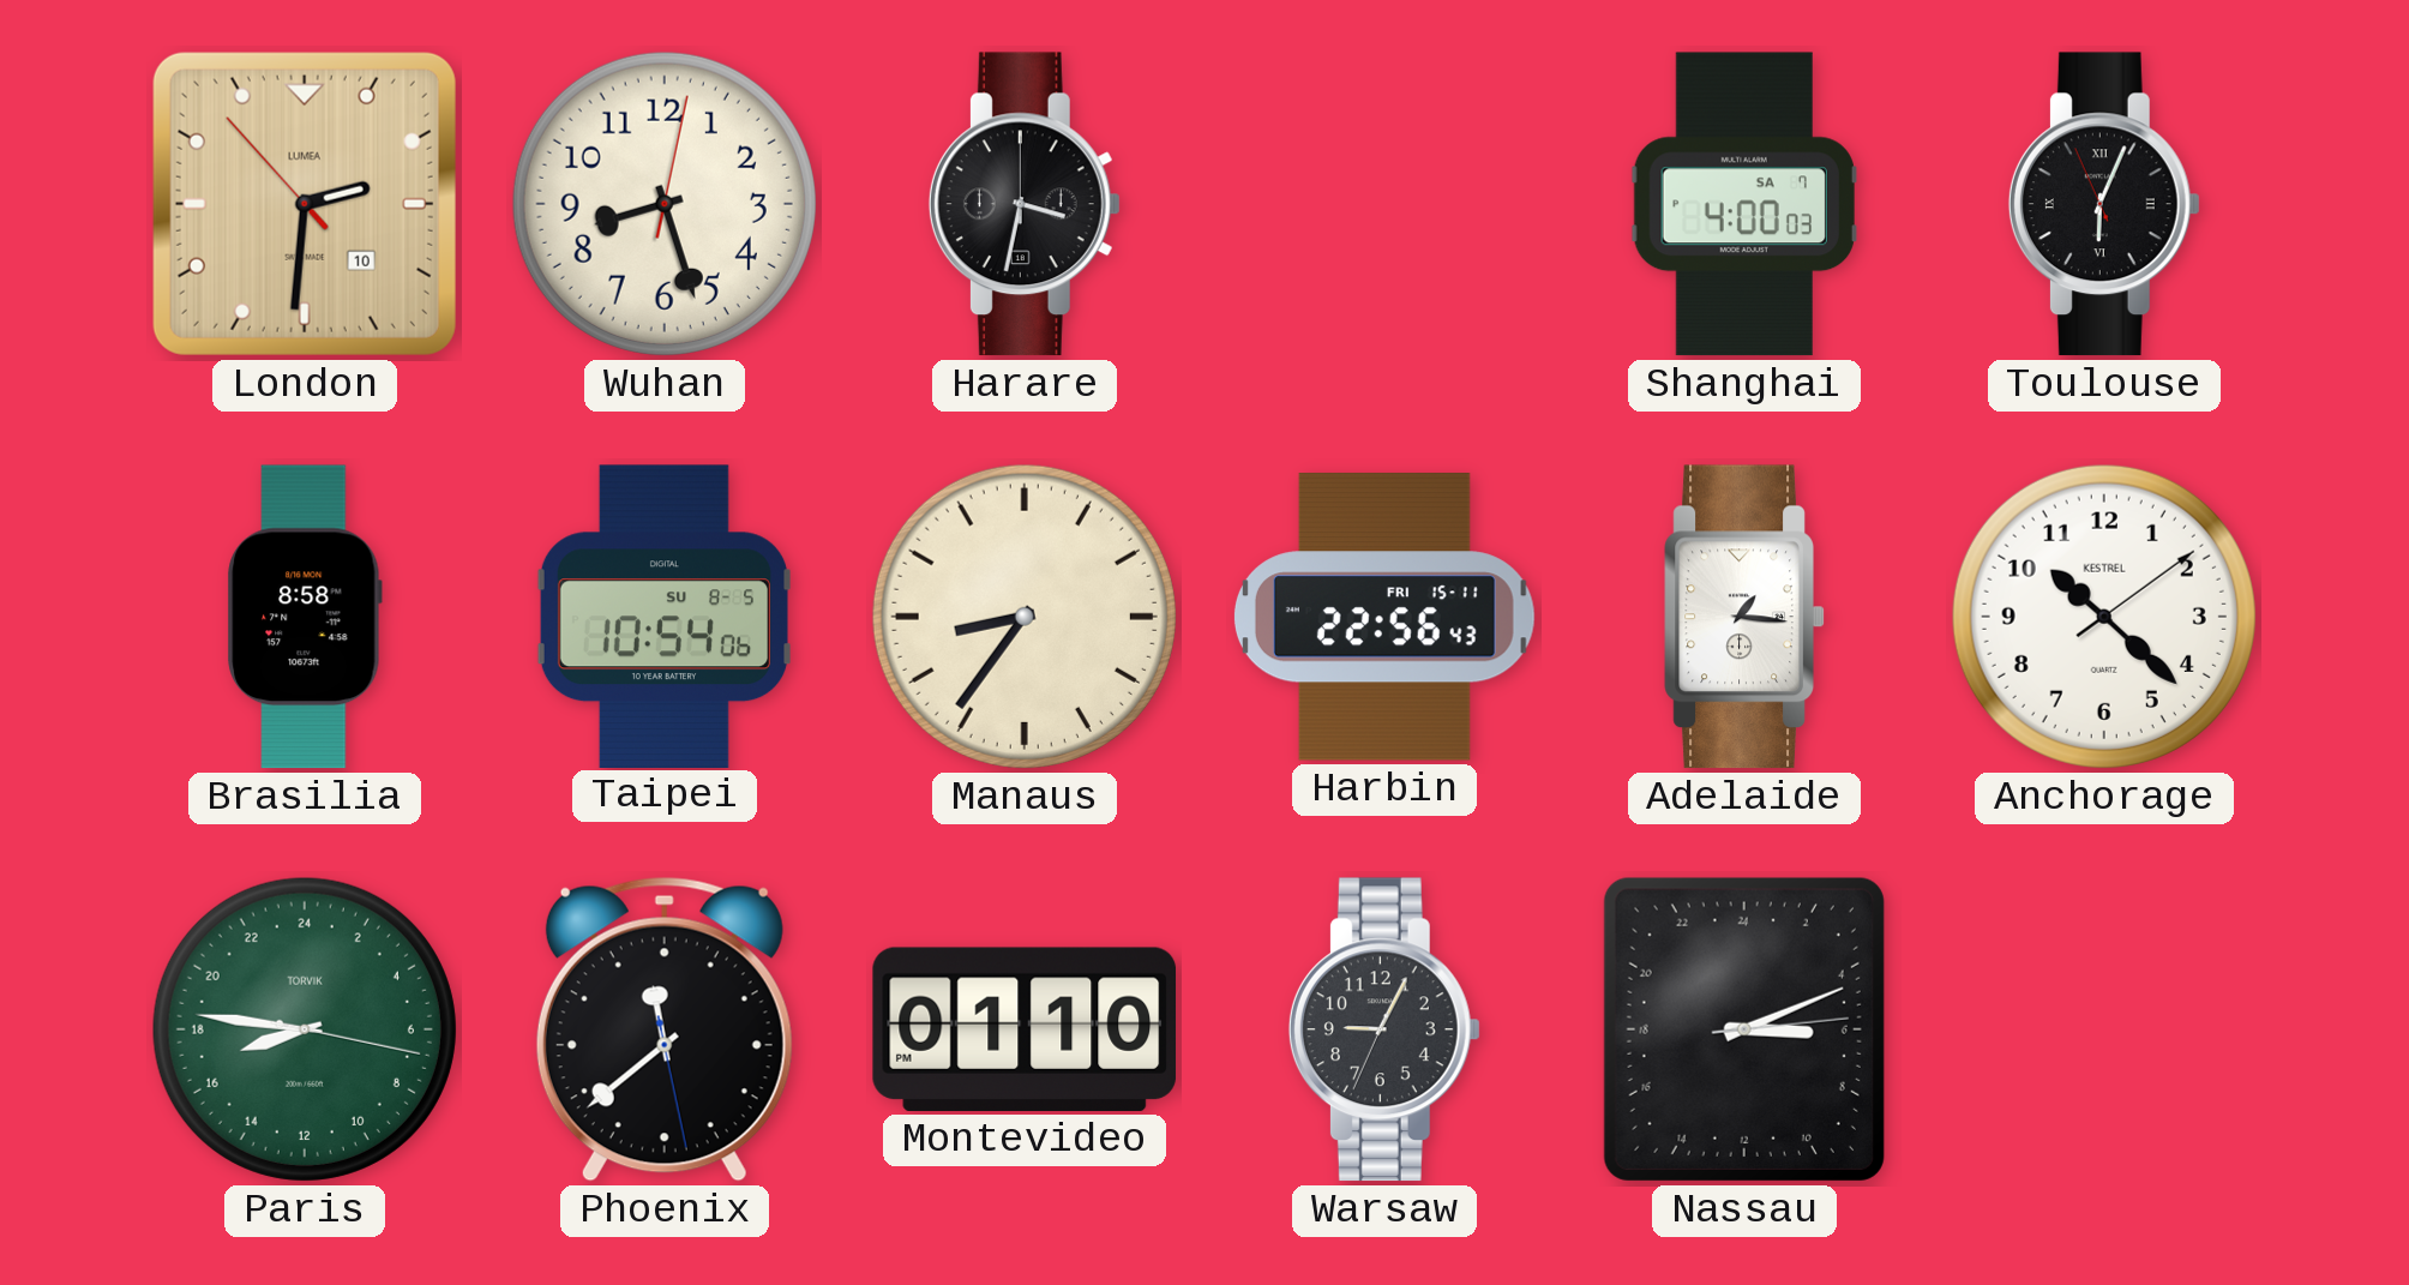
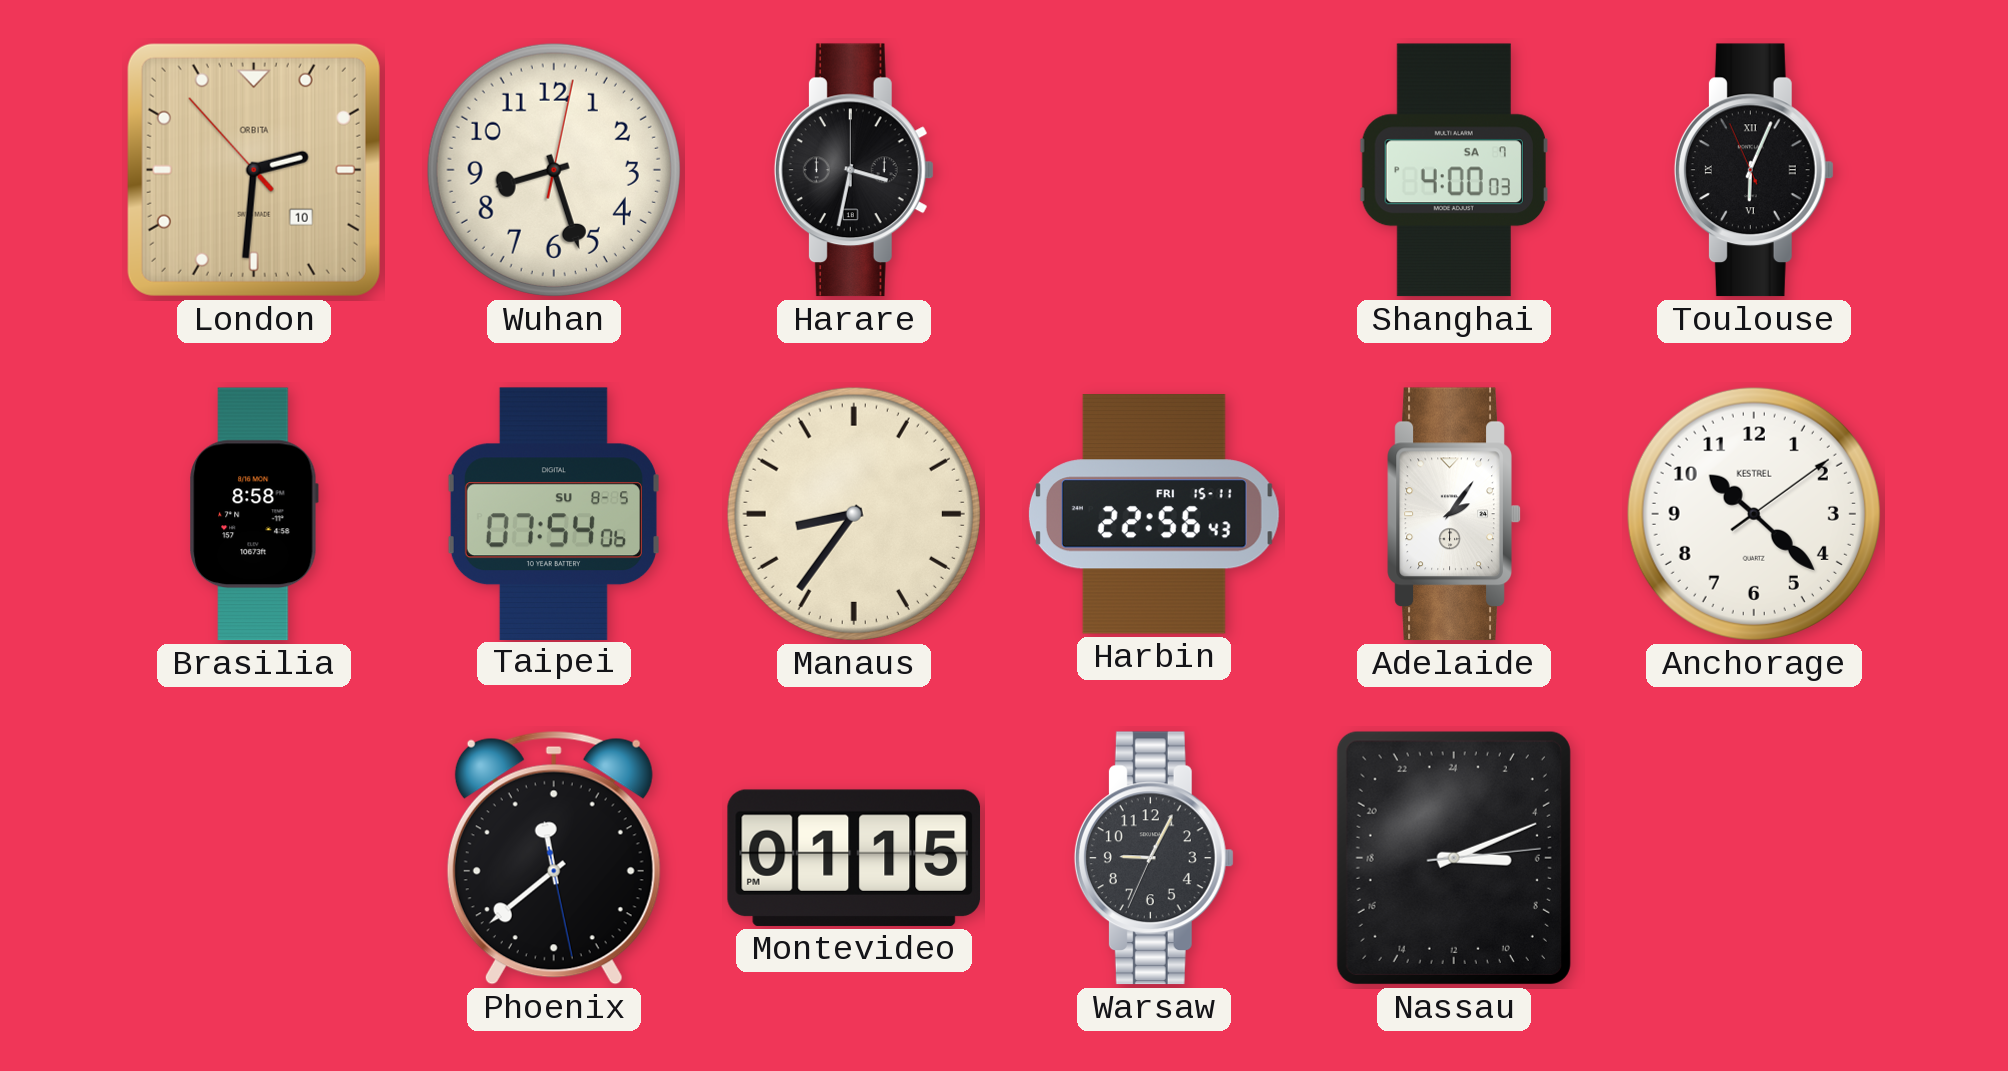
London brand: LUMEA -> ORBITA (254, 170)
Taipei: 10:54 -> 07:54 (553, 513)
Adelaide: 1:16 -> 2:06 (1454, 514)
Paris: 16:46 -> none (305, 1029)
Montevideo: 01:10 -> 01:15 (854, 858)
